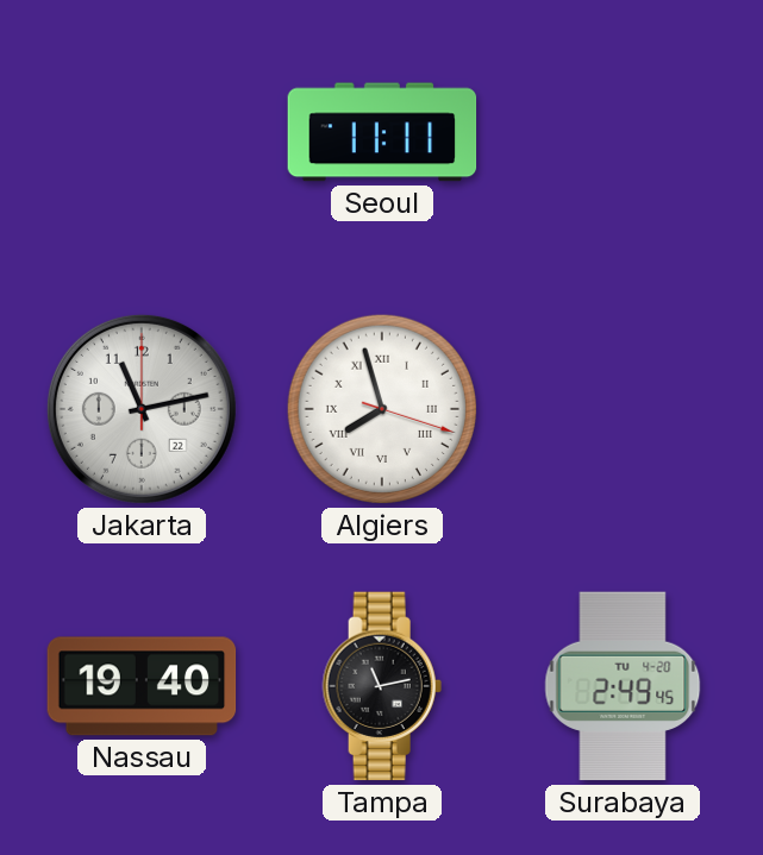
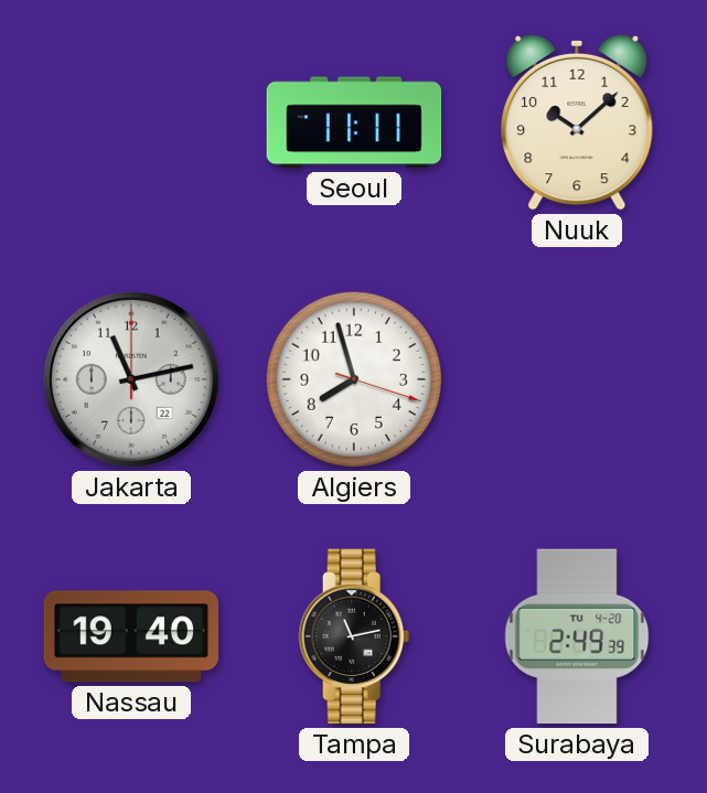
Nuuk: none -> 10:08 (577, 122)
Algiers numerals: Roman -> Arabic (354, 379)
Surabaya: 2:49:45 -> 2:49:39 (577, 636)
